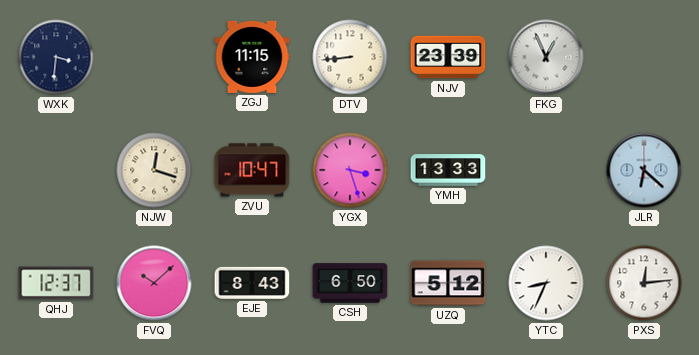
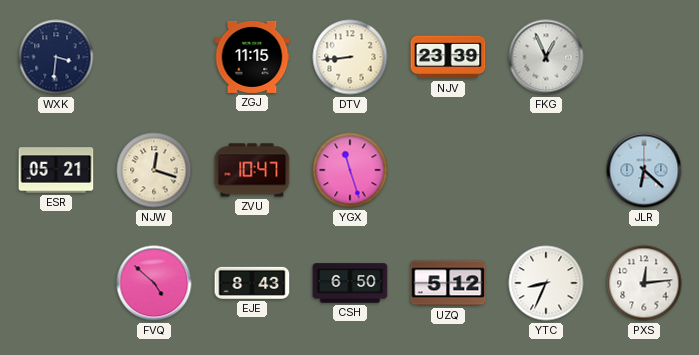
ESR: none -> 05:21 (56, 170)
YGX: 3:27 -> 11:27 (350, 170)
YMH: 13:33 -> none (448, 170)
QHJ: 12:37 -> none (56, 283)
FVQ: 10:08 -> 4:52 (154, 283)
